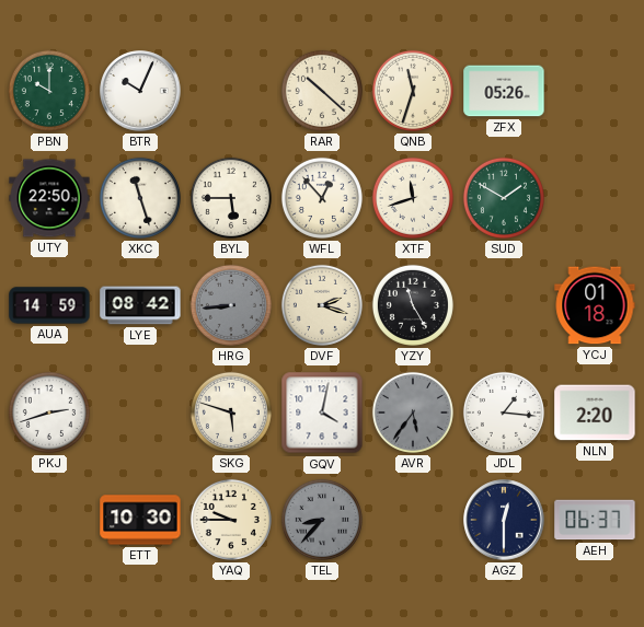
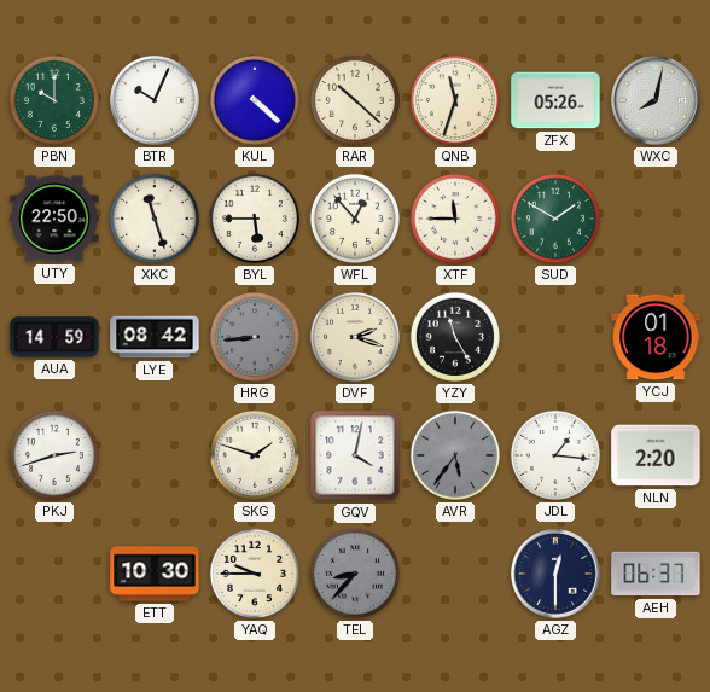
KUL: none -> 4:22 (255, 100)
WXC: none -> 8:02 (656, 100)
XTF: 11:42 -> 11:45 (455, 219)
SKG: 5:48 -> 1:48 (255, 455)
